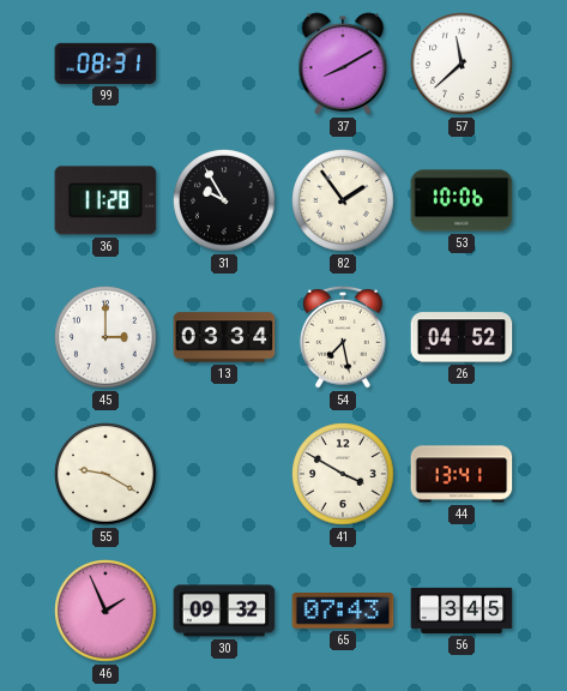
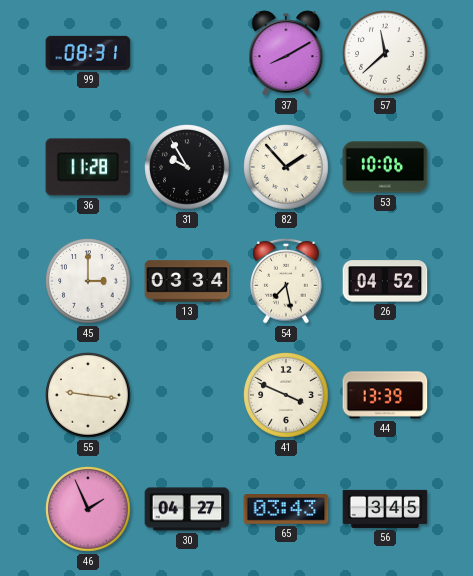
82: 1:54 -> 1:53 (286, 167)
55: 9:20 -> 9:16 (88, 395)
41: 3:50 -> 3:49 (286, 395)
44: 13:41 -> 13:39 (385, 395)
30: 09:32 -> 04:27 (187, 509)
65: 07:43 -> 03:43 (286, 510)
